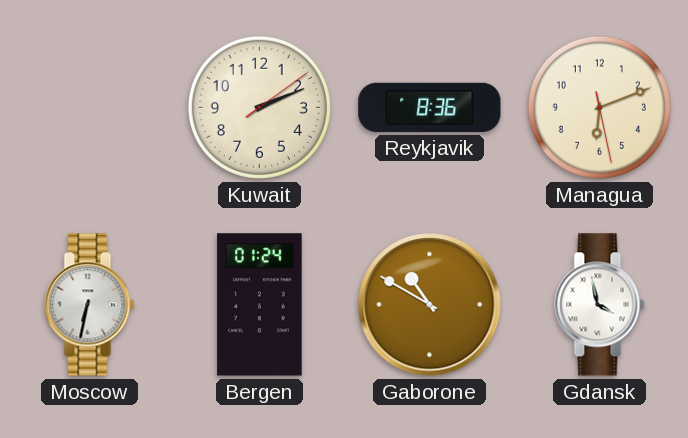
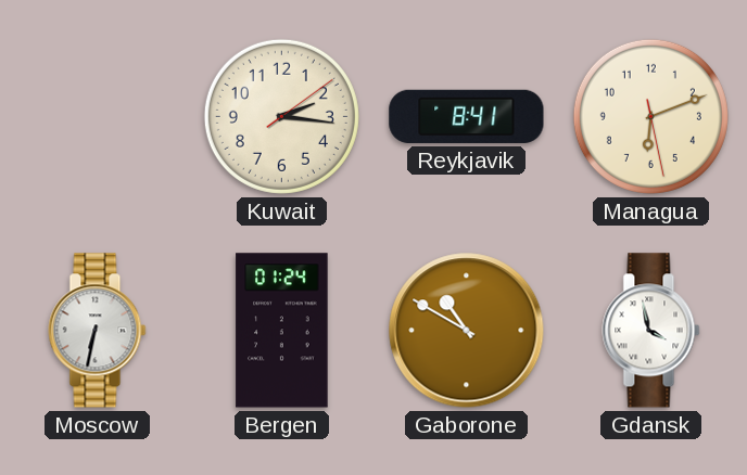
Kuwait: 2:11 -> 2:16 (281, 116)
Reykjavik: 8:36 -> 8:41 (467, 116)
